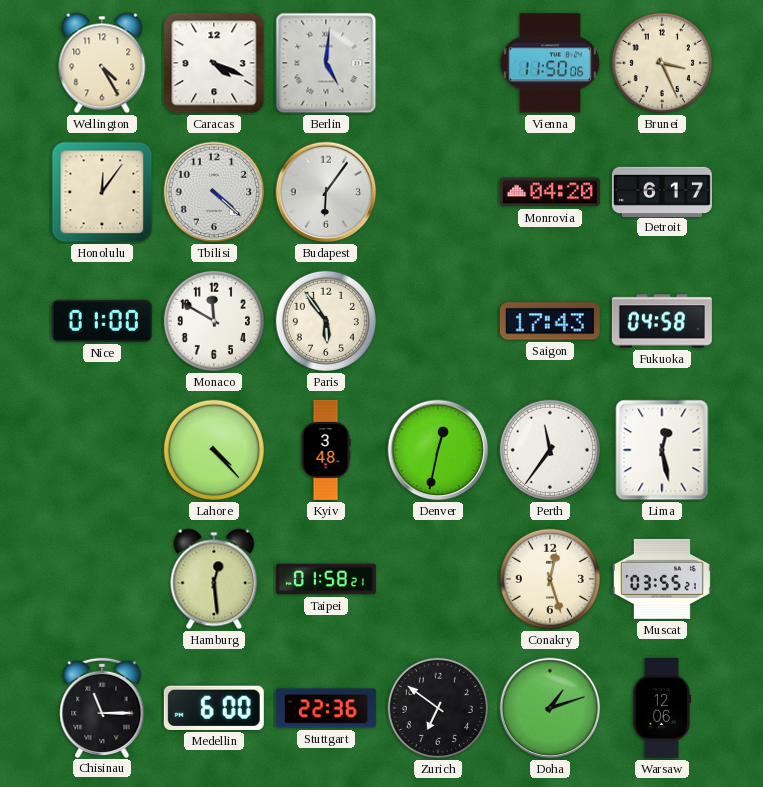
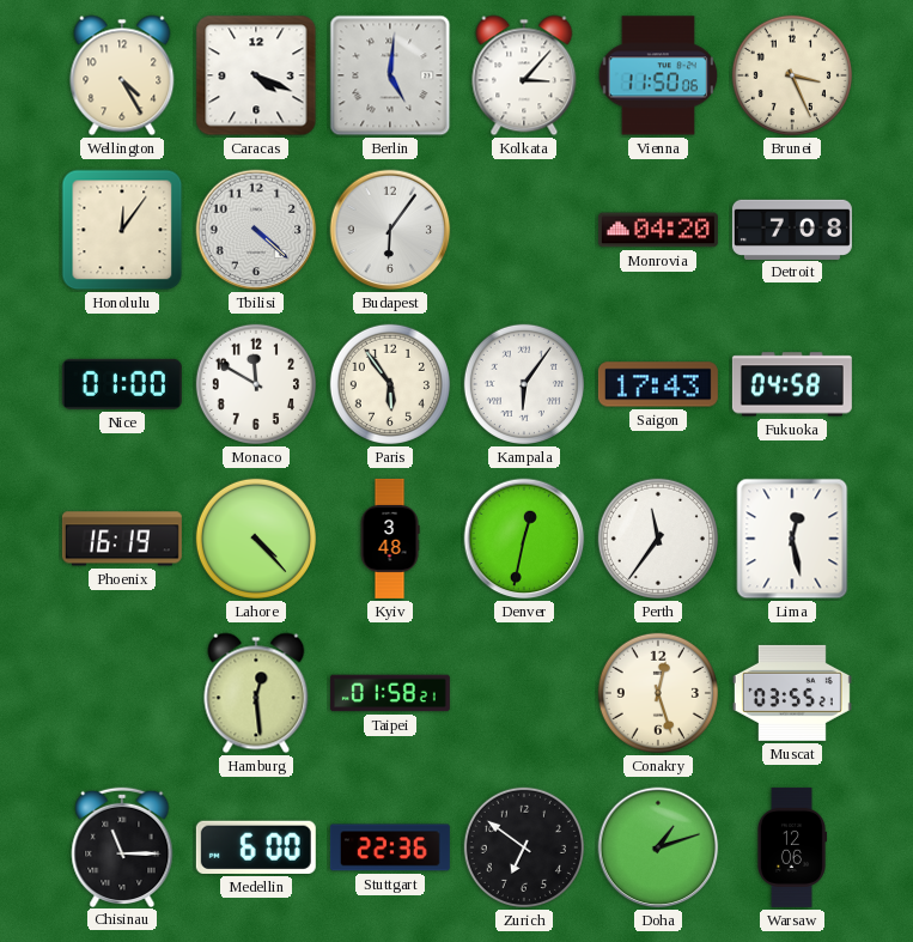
Kolkata: none -> 3:07 (524, 75)
Detroit: 6:17 -> 7:08 (792, 229)
Kampala: none -> 6:06 (524, 384)
Phoenix: none -> 16:19 (122, 539)
